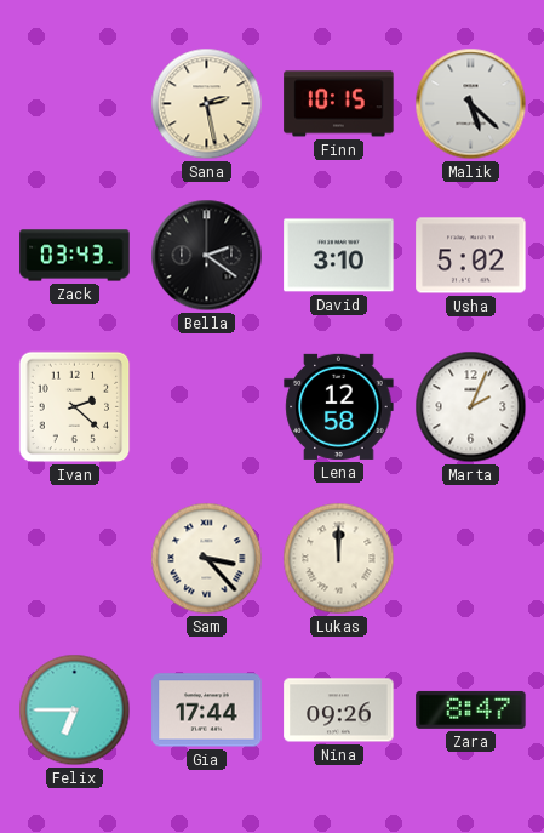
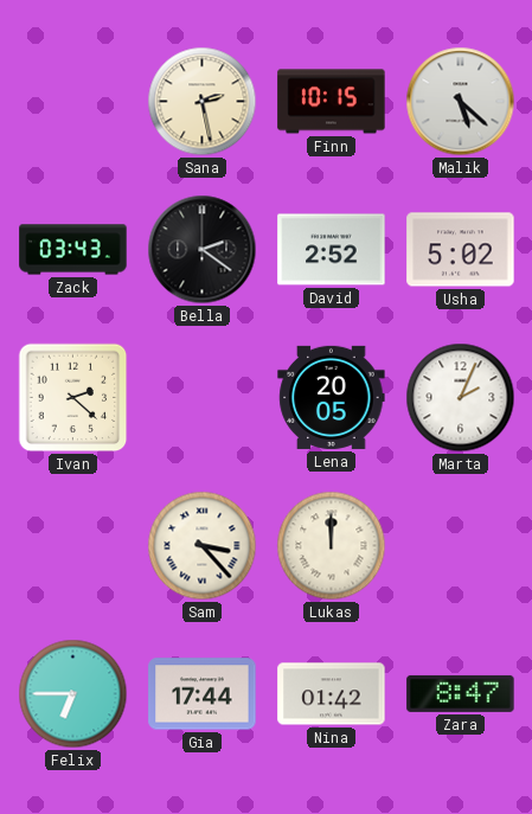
David: 3:10 -> 2:52 (332, 250)
Lena: 12:58 -> 20:05 (332, 397)
Nina: 09:26 -> 01:42 (332, 694)
